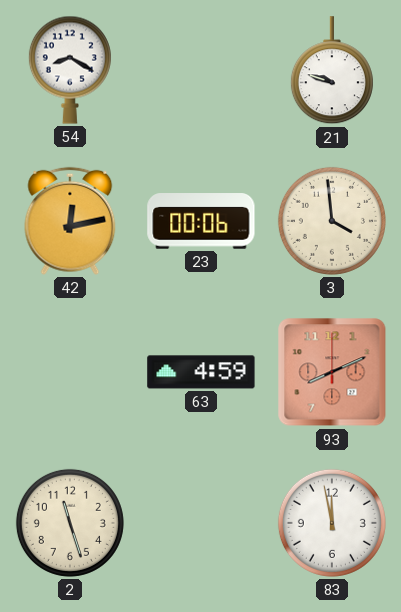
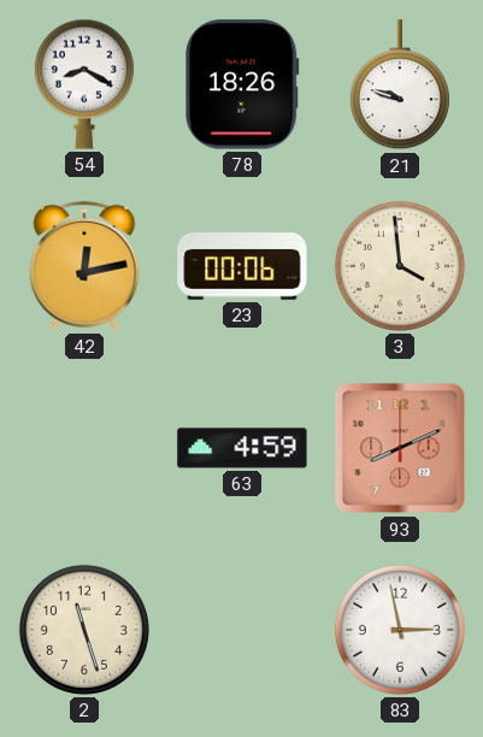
78: none -> 18:26 (242, 84)
83: 11:58 -> 2:58 (400, 630)
